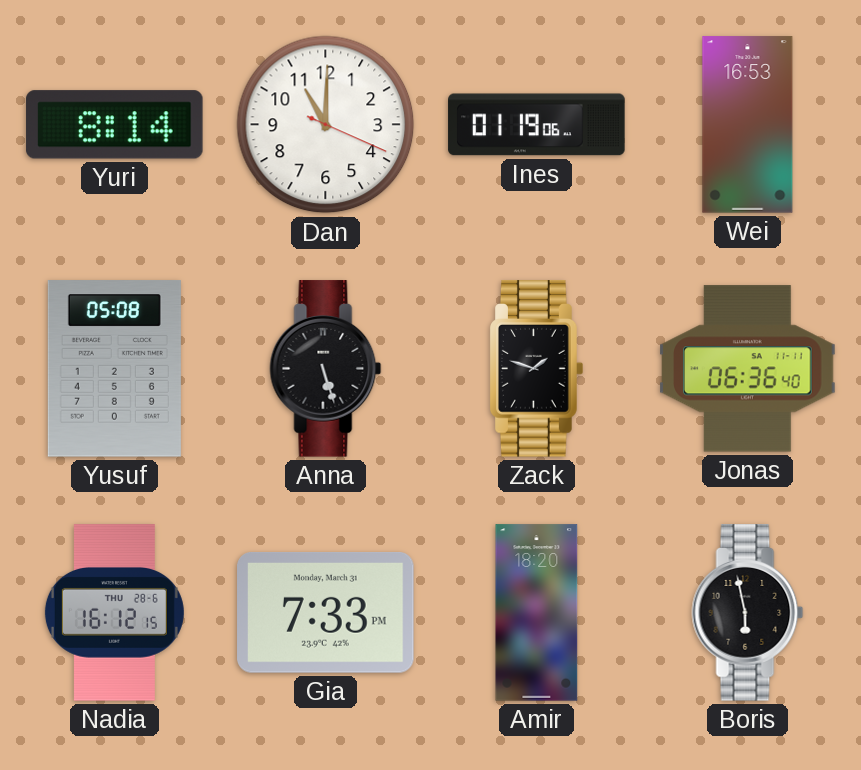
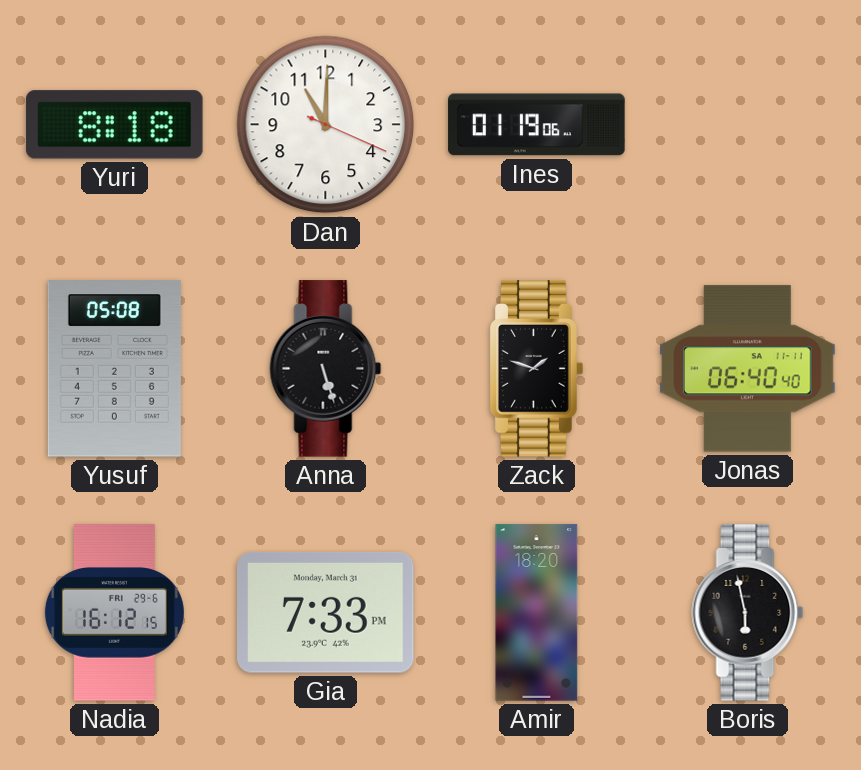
Yuri: 8:14 -> 8:18 (115, 125)
Wei: 16:53 -> none (748, 125)
Jonas: 06:36 -> 06:40 (748, 369)
Nadia date: THU 28-6 -> FRI 29-6 (114, 613)
